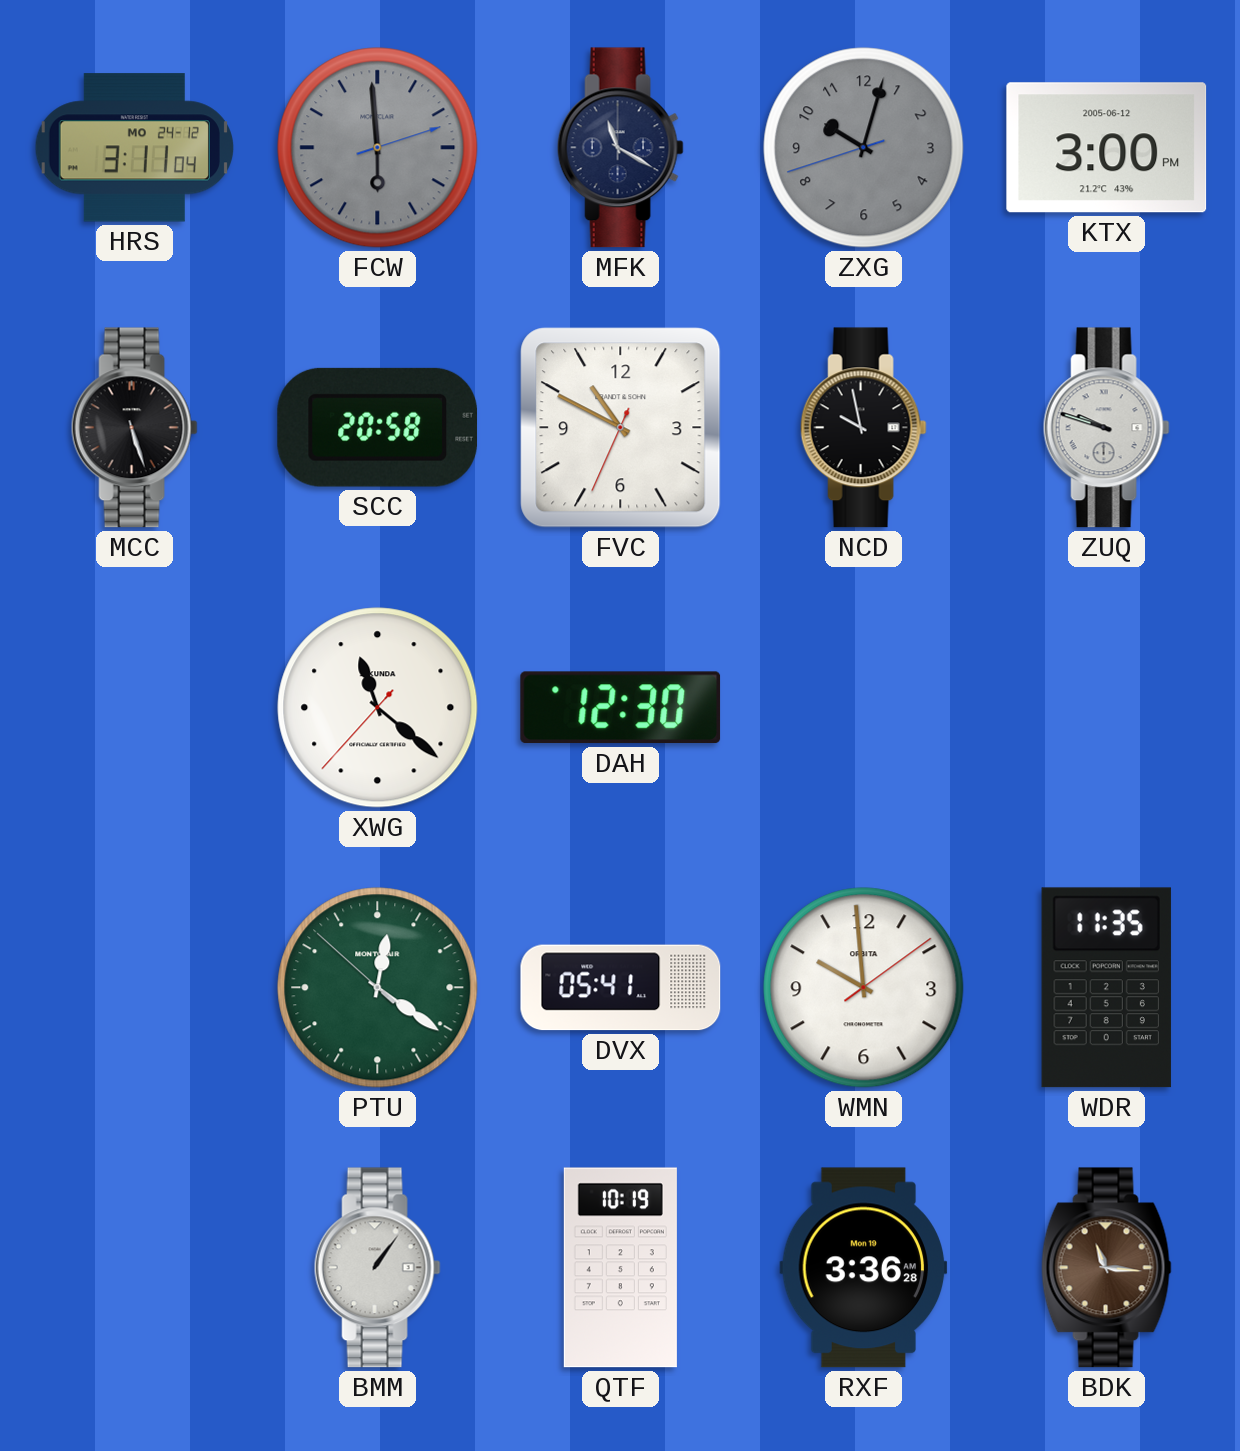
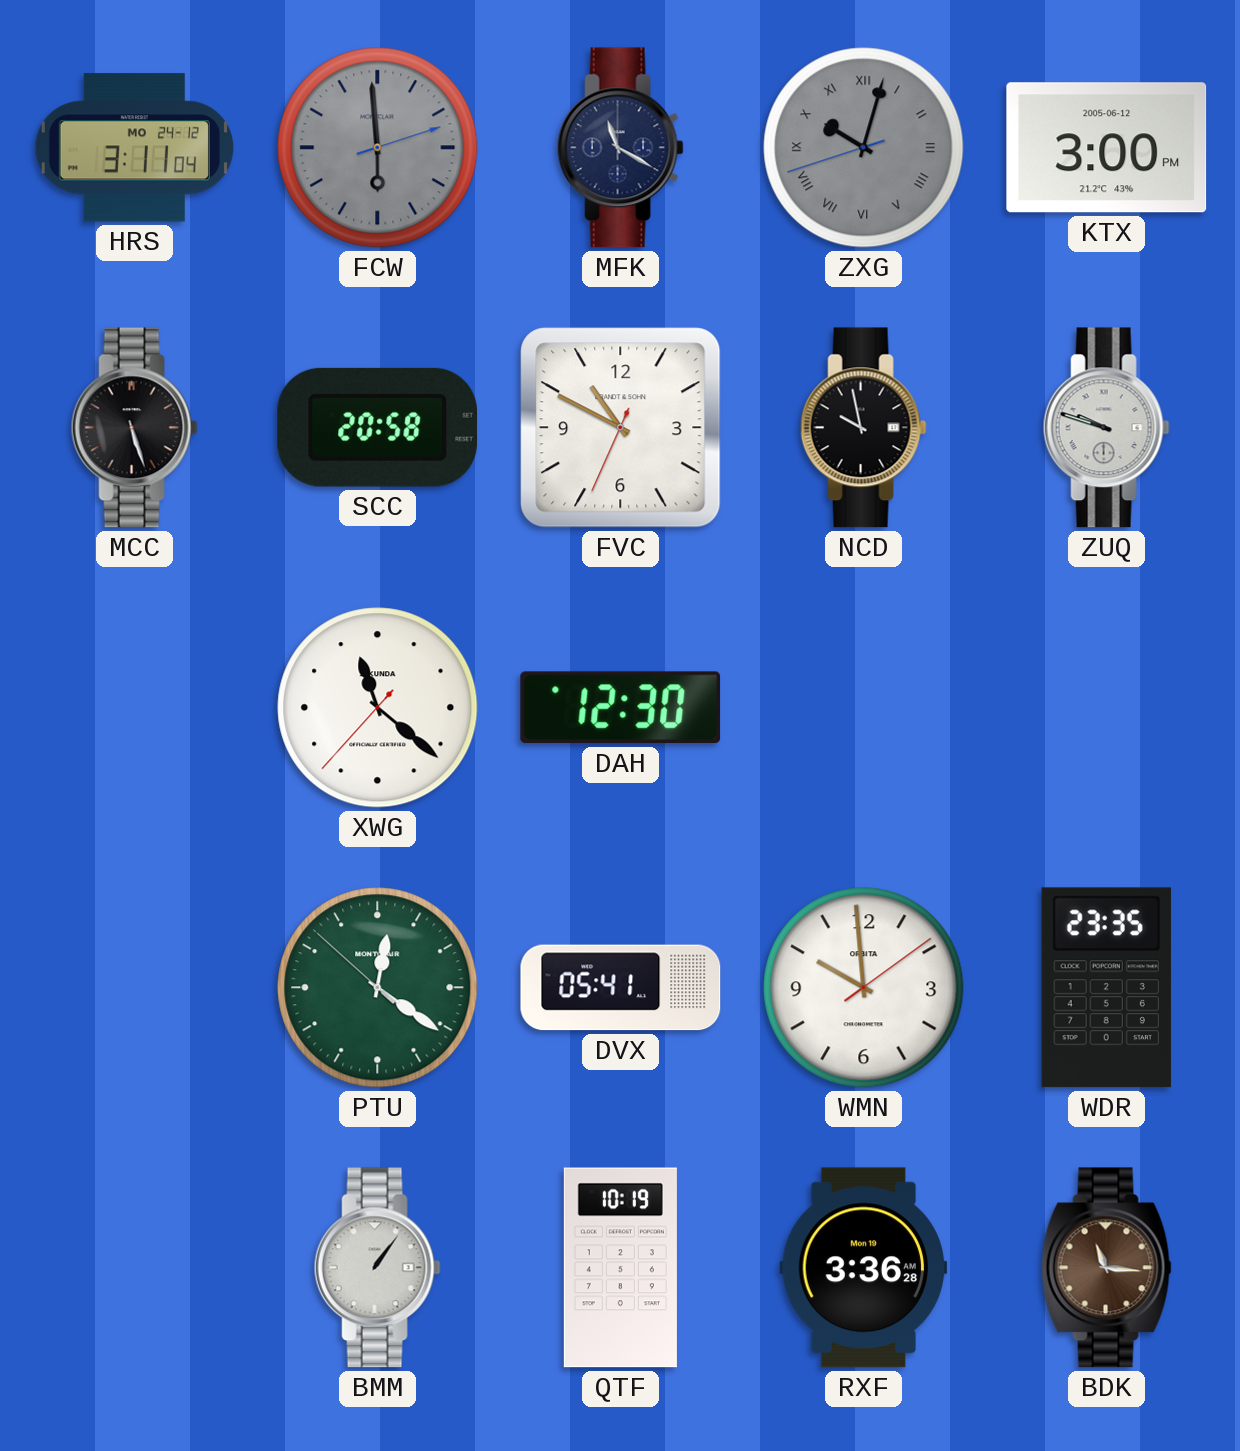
ZXG numerals: Arabic -> Roman (864, 148)
WDR: 11:35 -> 23:35 (1106, 988)
